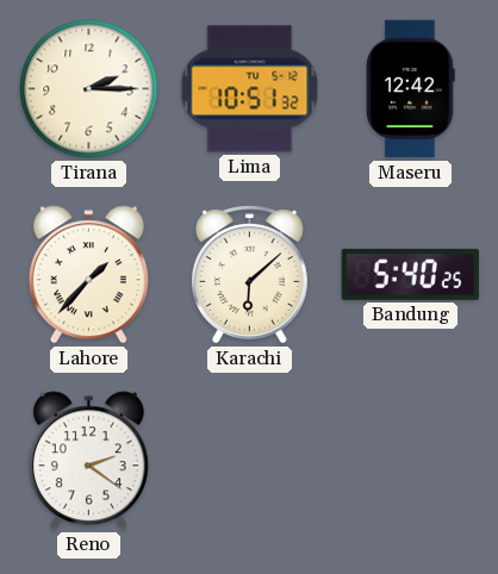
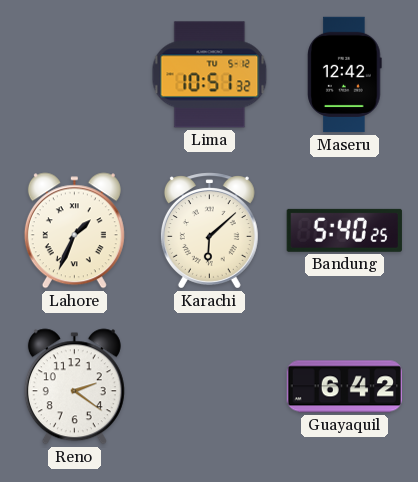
Tirana: 2:15 -> none (89, 89)
Lahore: 1:37 -> 1:34 (74, 231)
Guayaquil: none -> 6:42 (344, 387)
